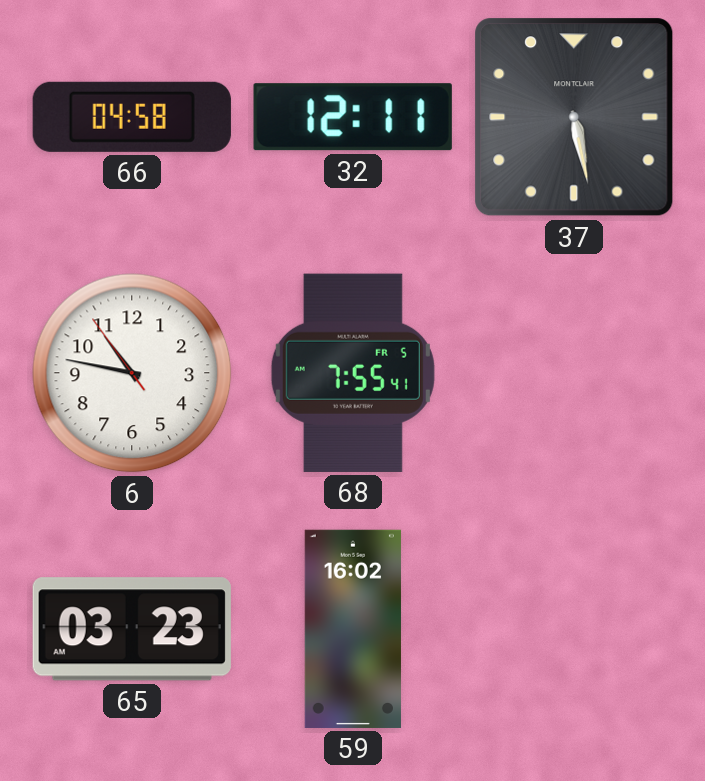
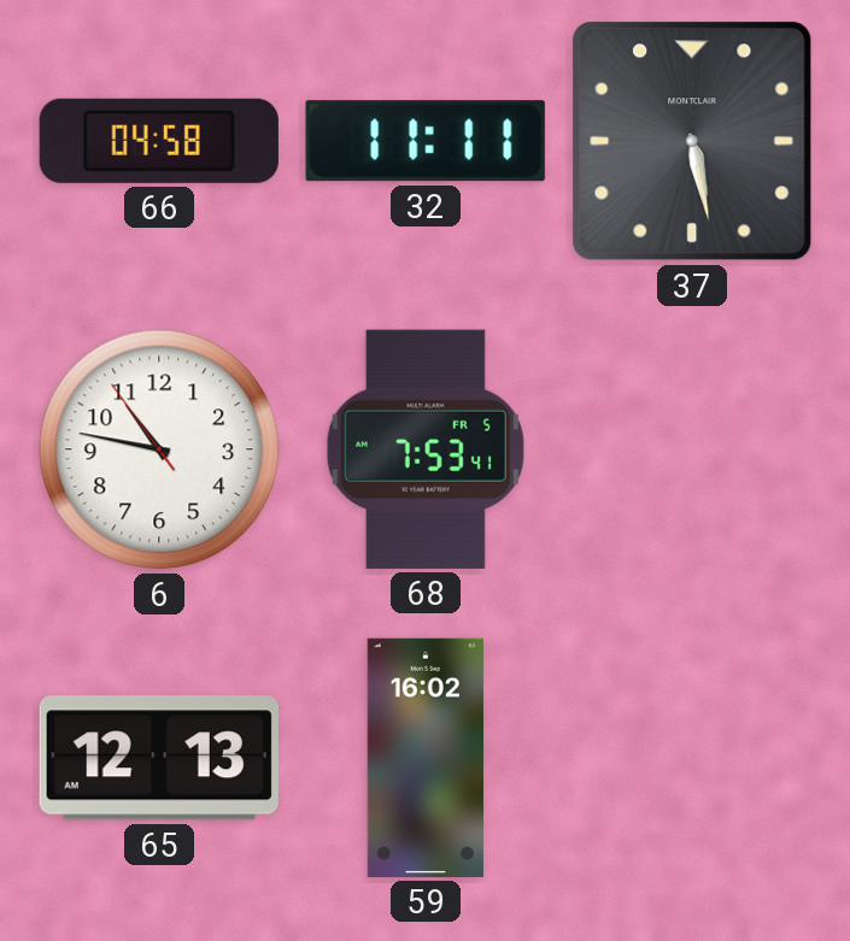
32: 12:11 -> 11:11 (426, 141)
68: 7:55 -> 7:53 (426, 449)
65: 03:23 -> 12:13 (159, 758)
